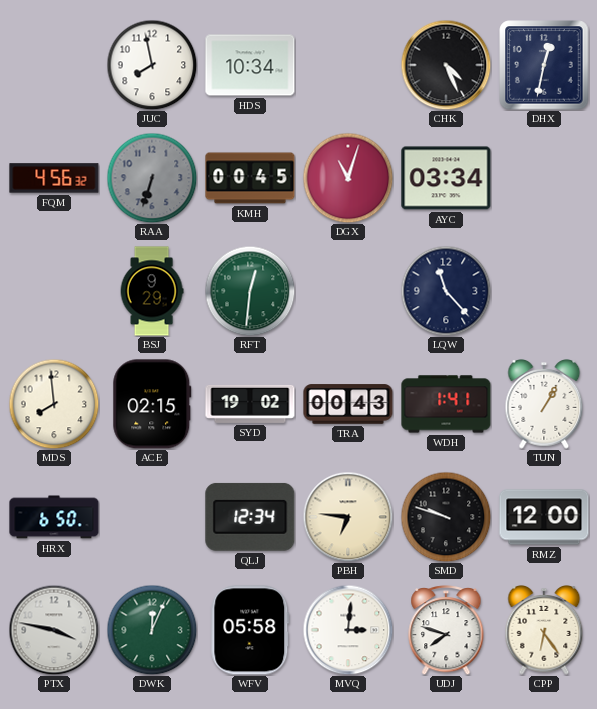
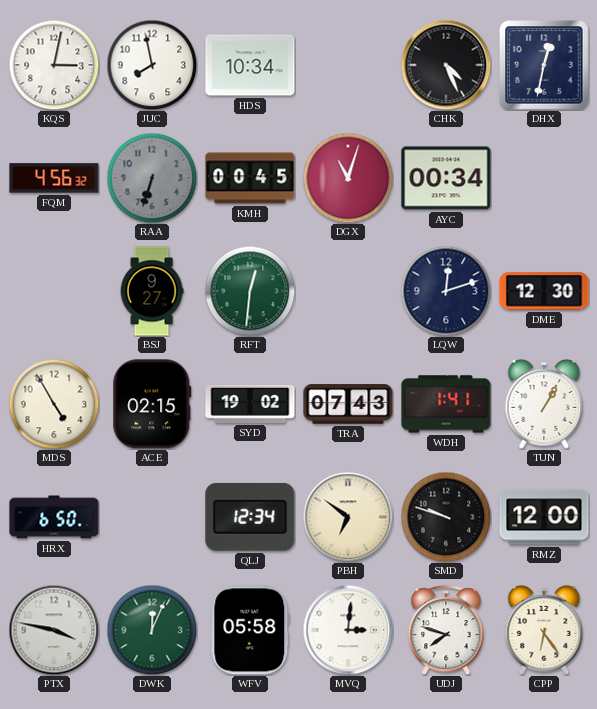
KQS: none -> 3:02 (54, 65)
AYC: 03:34 -> 00:34 (446, 178)
BSJ: 9:29 -> 9:27 (152, 291)
LQW: 11:23 -> 12:12 (446, 291)
DME: none -> 12:30 (544, 291)
MDS: 7:59 -> 4:55 (54, 404)
TRA: 00:43 -> 07:43 (348, 404)
PBH: 6:46 -> 6:51 (348, 517)
